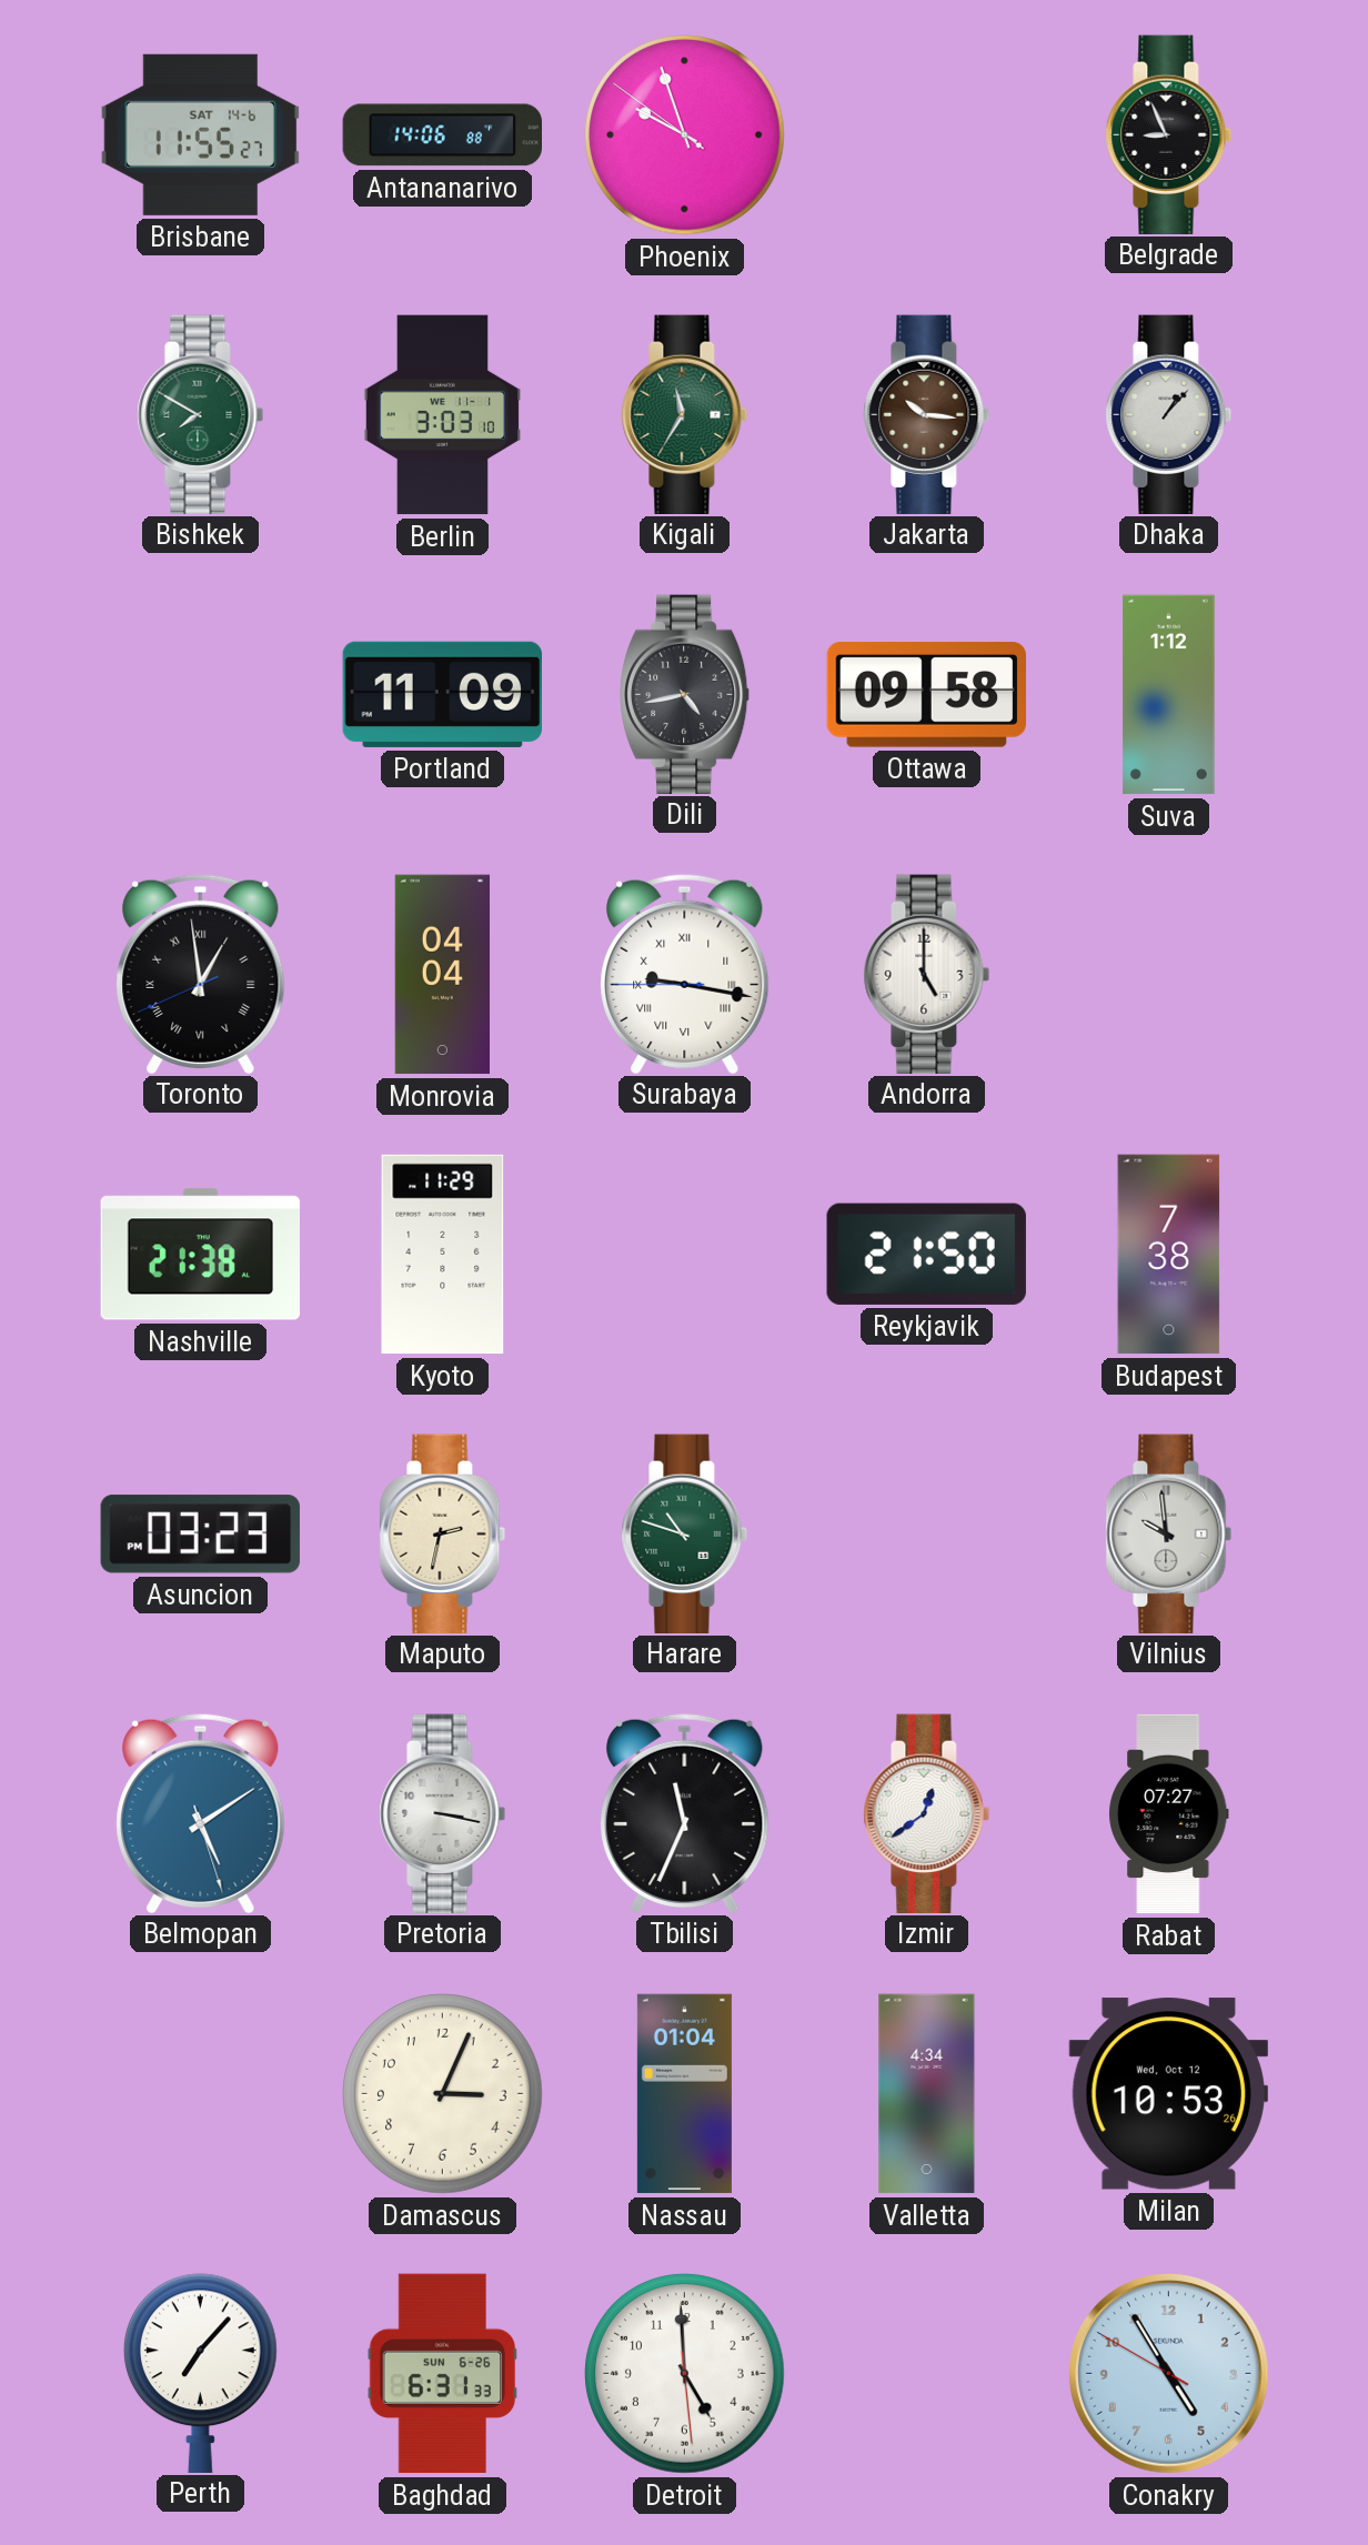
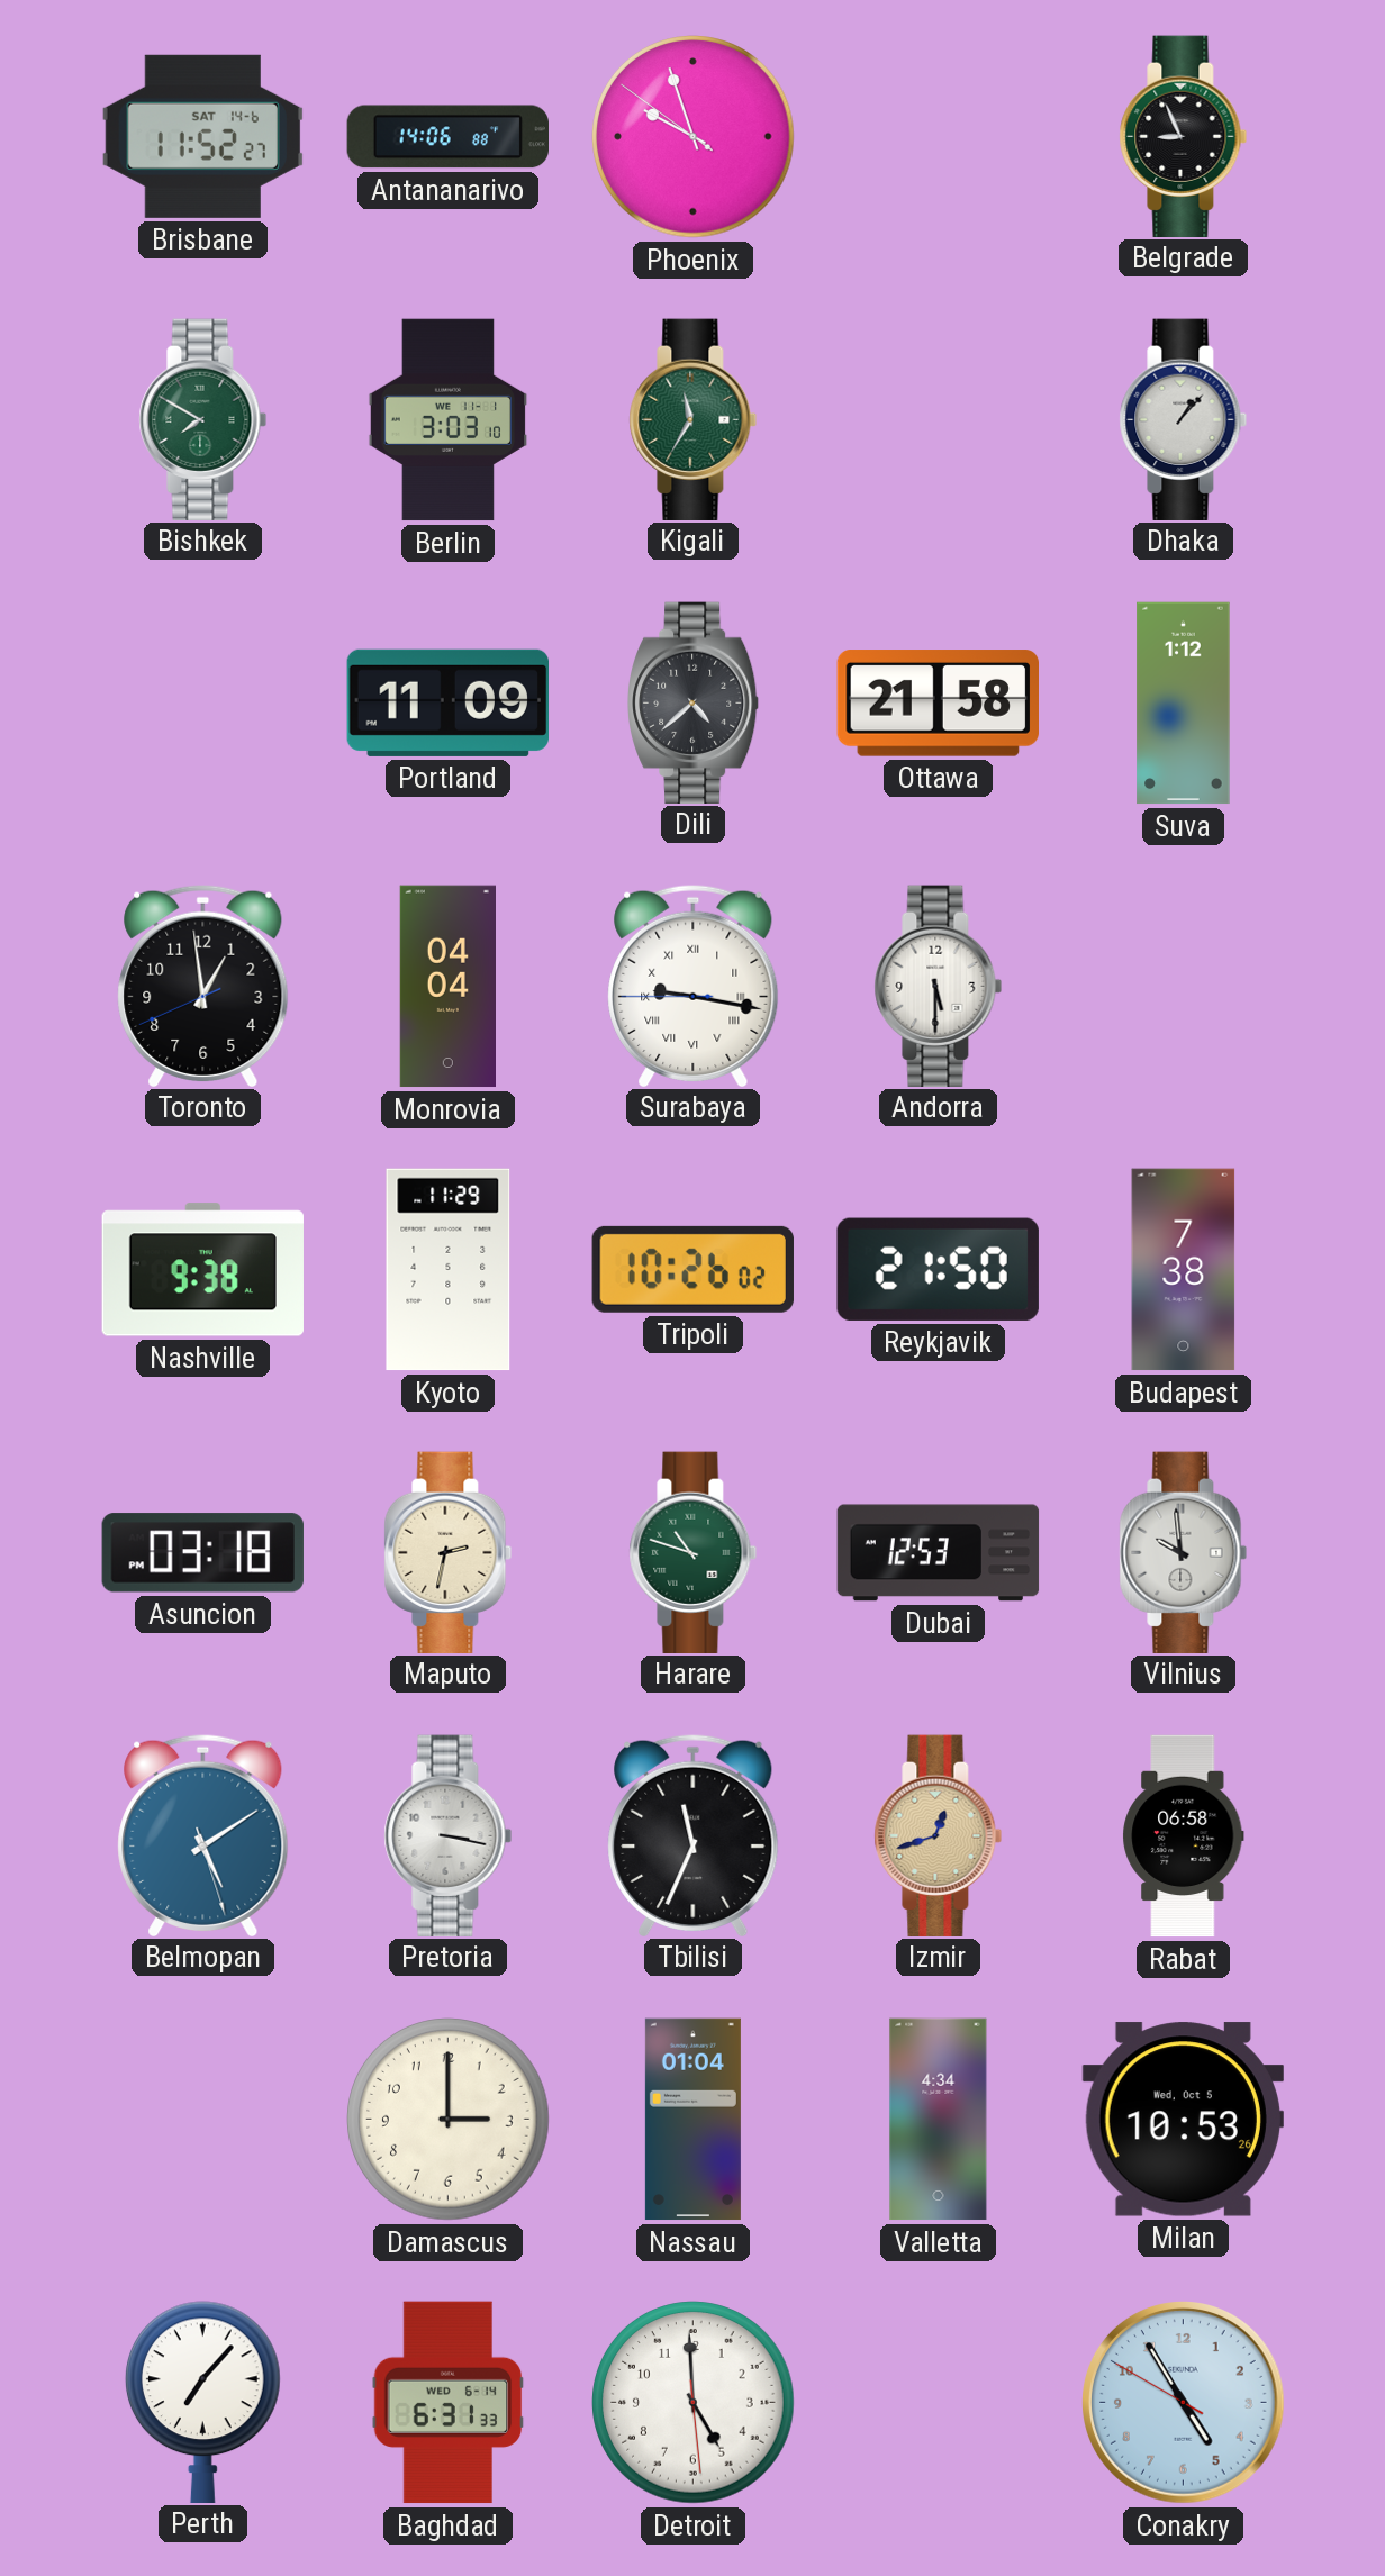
Brisbane: 11:55 -> 11:52 (202, 136)
Jakarta: 10:16 -> none (927, 414)
Dili: 4:43 -> 4:38 (695, 702)
Ottawa: 09:58 -> 21:58 (938, 704)
Toronto numerals: Roman -> Arabic (203, 985)
Andorra: 5:00 -> 5:30 (939, 986)
Nashville: 21:38 -> 9:38 (202, 1270)
Tripoli: none -> 10:26 (693, 1269)
Asuncion: 03:23 -> 03:18 (202, 1553)
Dubai: none -> 12:53 (939, 1553)
Izmir: 12:39 -> 12:42 (939, 1835)
Izmir dial: white -> champagne (939, 1835)
Rabat: 07:27 -> 06:58 (1184, 1836)
Damascus: 3:04 -> 3:00 (449, 2120)
Milan date: Wed, Oct 12 -> Wed, Oct 5 (1183, 2120)
Baghdad date: SUN 6-26 -> WED 6-14 (449, 2403)
